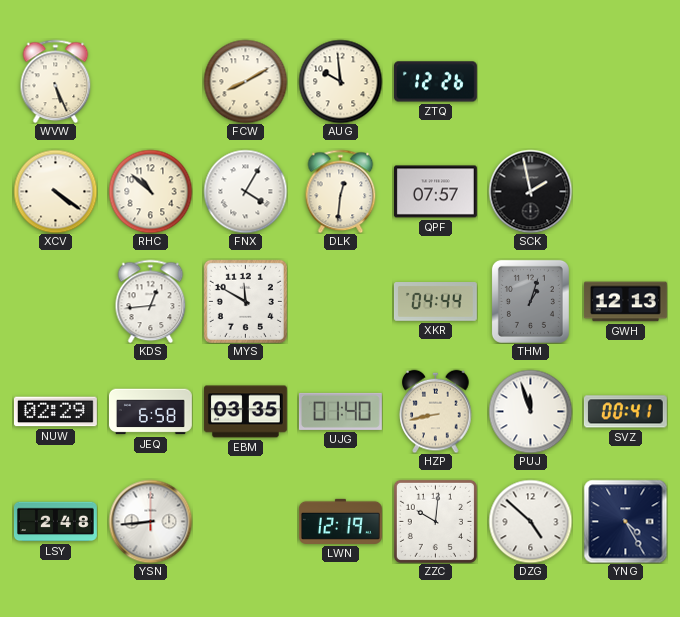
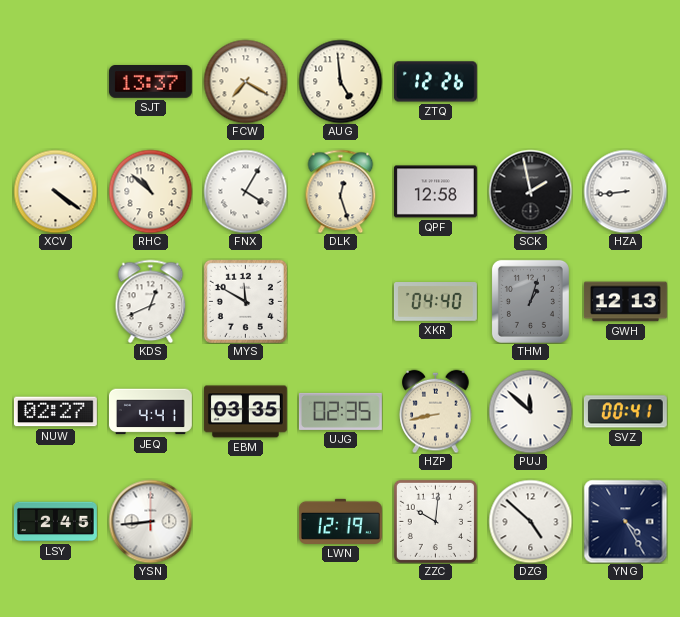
WVW: 5:26 -> none (56, 81)
SJT: none -> 13:37 (150, 82)
FCW: 8:10 -> 7:20 (245, 81)
AUG: 9:59 -> 4:59 (340, 81)
DLK: 12:31 -> 12:27 (341, 191)
QPF: 07:57 -> 12:58 (435, 192)
HZA: none -> 8:44 (625, 191)
KDS: 12:44 -> 12:41 (151, 301)
XKR: 04:44 -> 04:40 (435, 302)
NUW: 02:29 -> 02:27 (55, 412)
JEQ: 6:58 -> 4:41 (150, 412)
UJG: 01:40 -> 02:35 (340, 411)
PUJ: 11:57 -> 11:52 (530, 411)
LSY: 2:48 -> 2:45 (56, 522)
